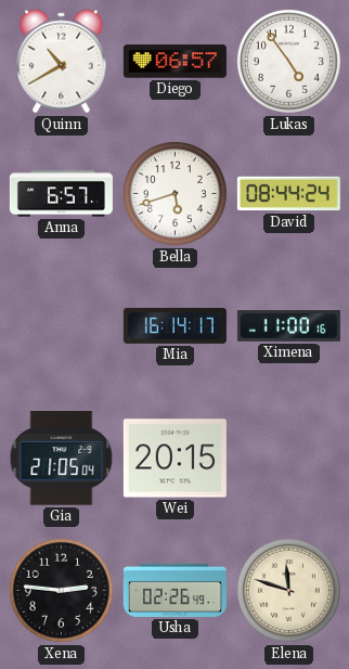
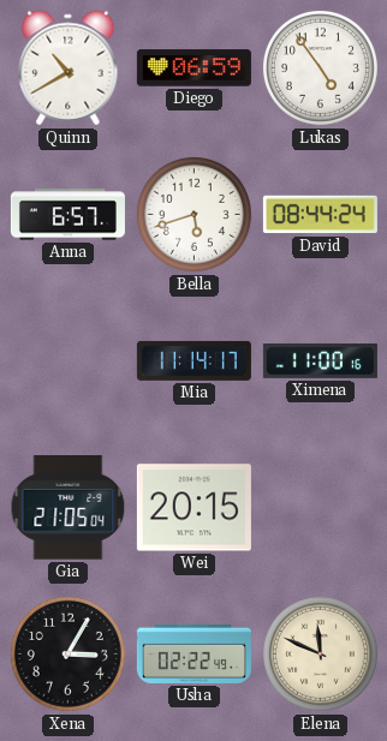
Diego: 06:57 -> 06:59 (194, 68)
Mia: 16:14 -> 11:14 (194, 360)
Xena: 2:46 -> 3:05 (67, 653)
Usha: 02:26 -> 02:22 (194, 653)
Elena: 11:48 -> 11:49 (320, 653)
